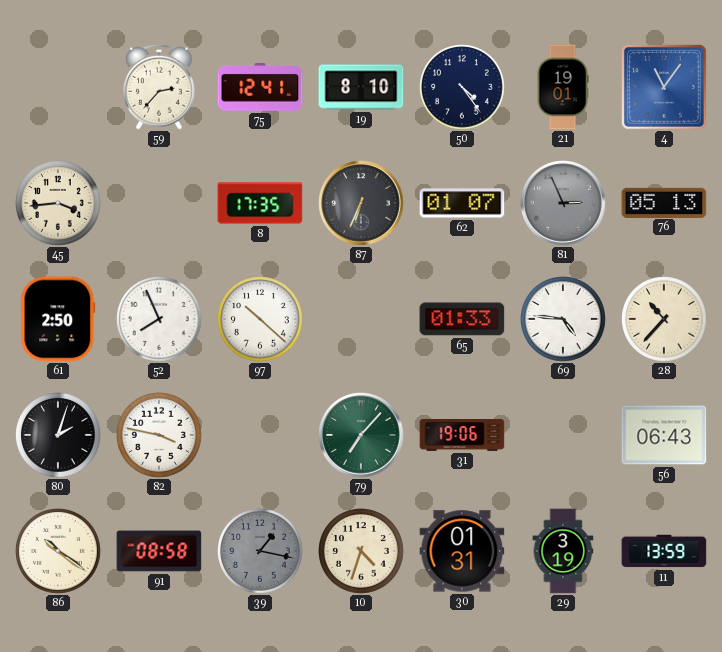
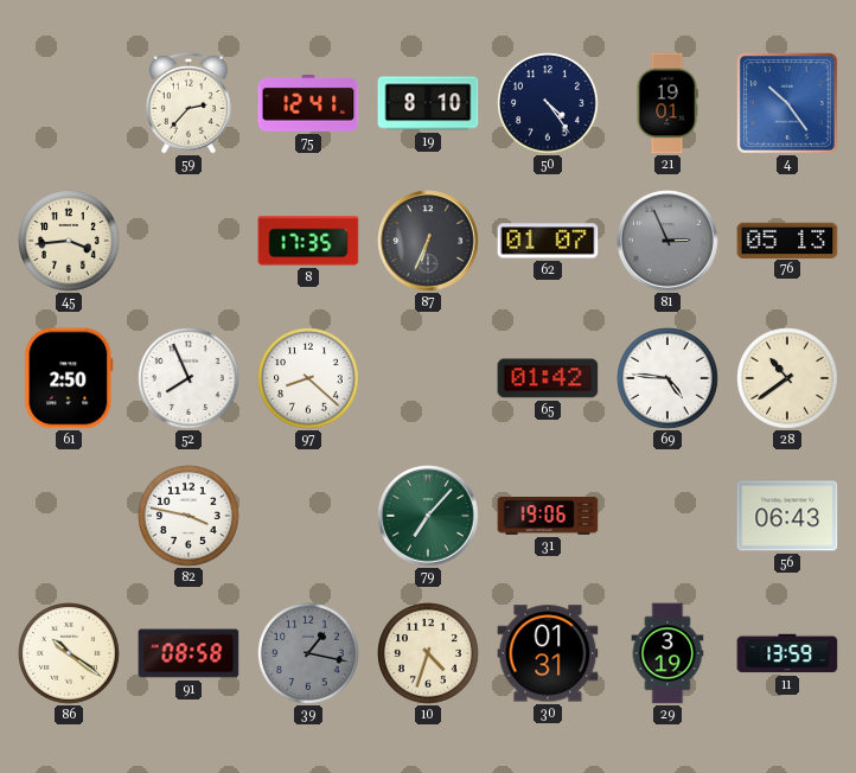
4: 11:06 -> 10:24 (787, 103)
97: 10:22 -> 8:22 (309, 379)
65: 01:33 -> 01:42 (548, 378)
28: 10:37 -> 10:39 (788, 379)
80: 2:03 -> none (59, 436)
